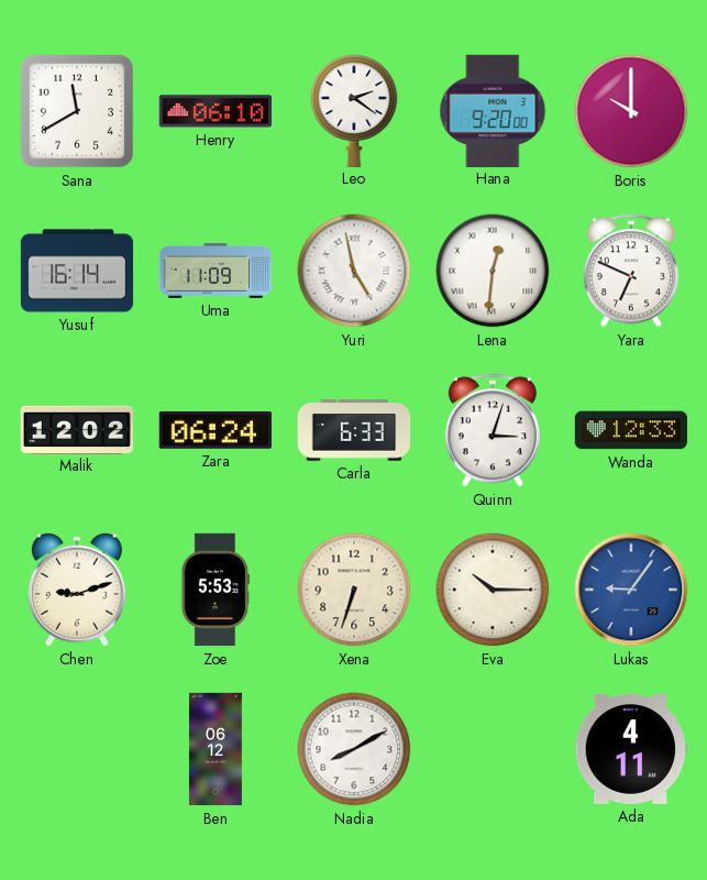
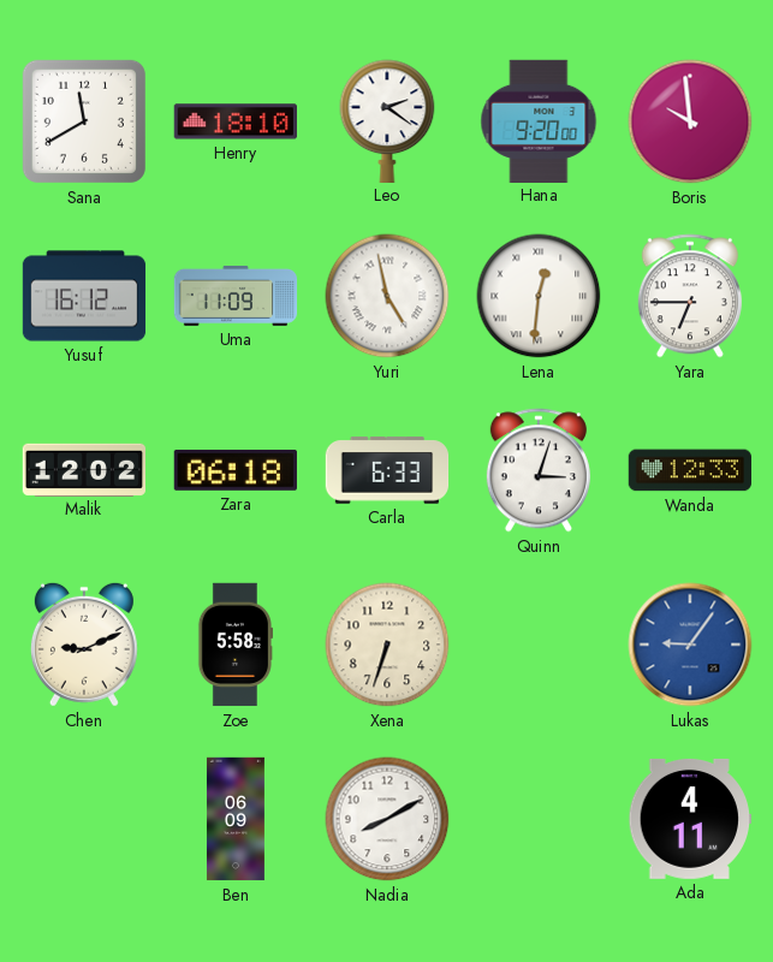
Henry: 06:10 -> 18:10 (234, 121)
Boris: 10:00 -> 9:59 (690, 121)
Yusuf: 16:14 -> 16:12 (84, 296)
Yara: 6:49 -> 6:45 (690, 296)
Zara: 06:24 -> 06:18 (236, 470)
Chen: 9:12 -> 9:11 (84, 645)
Zoe: 5:53 -> 5:58 (234, 645)
Eva: 10:15 -> none (493, 590)
Ben: 06:12 -> 06:09 (236, 819)
